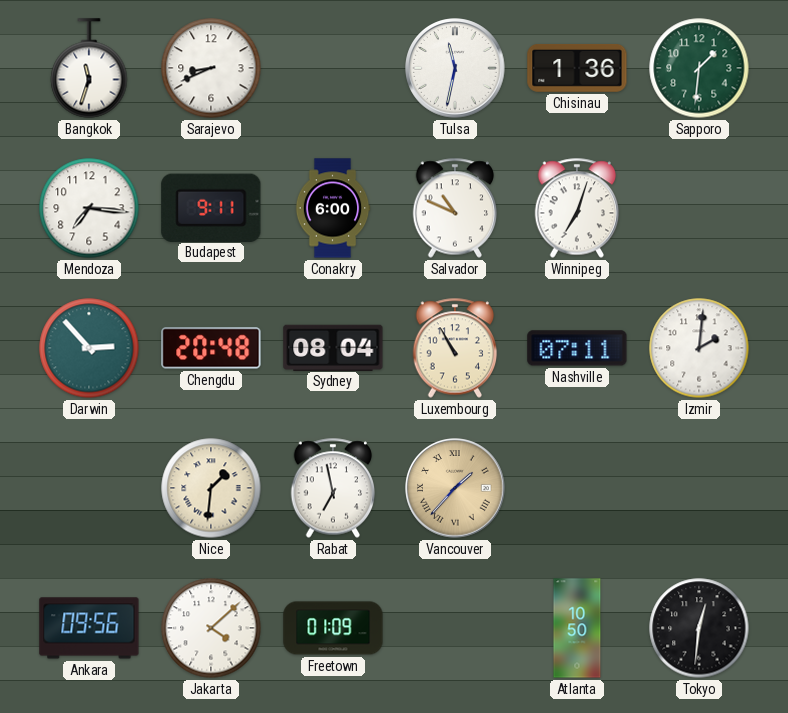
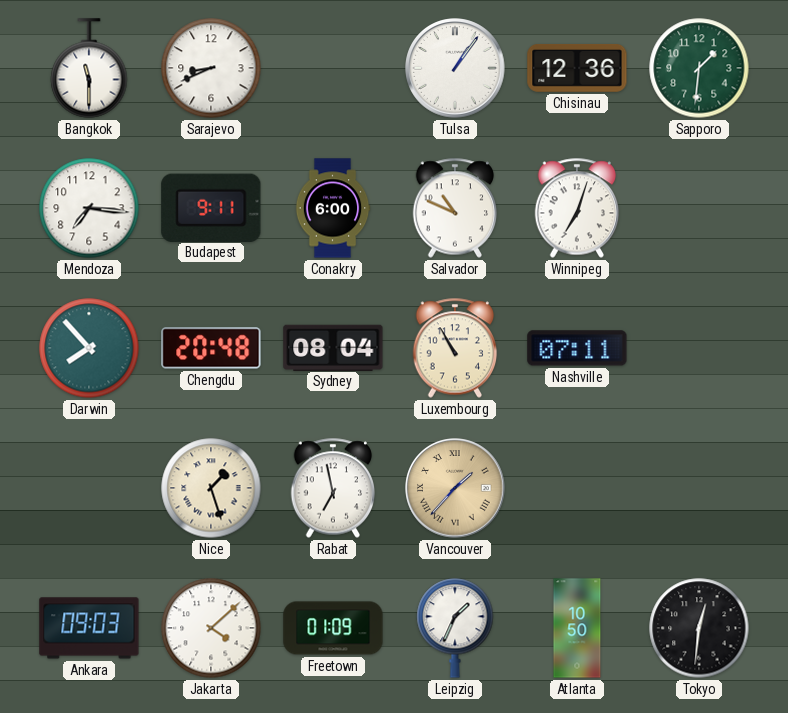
Bangkok: 11:33 -> 11:30 (89, 68)
Tulsa: 11:32 -> 1:06 (455, 68)
Chisinau: 1:36 -> 12:36 (577, 68)
Darwin: 2:53 -> 7:53 (89, 348)
Izmir: 2:01 -> none (699, 348)
Nice: 1:31 -> 1:27 (211, 488)
Ankara: 09:56 -> 09:03 (89, 628)
Leipzig: none -> 1:34 (455, 628)
